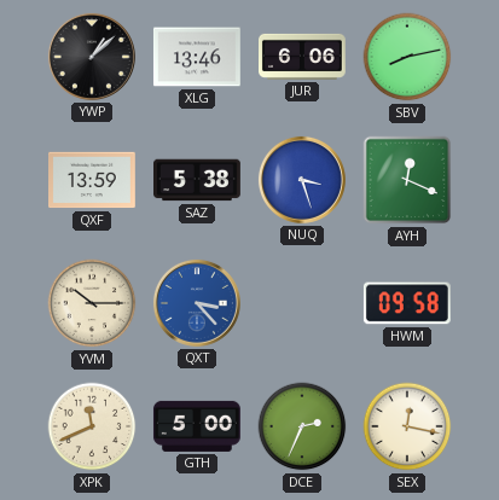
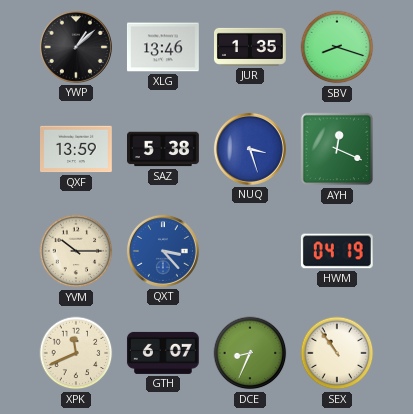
JUR: 6:06 -> 1:35 (251, 47)
SBV: 8:13 -> 8:18 (337, 47)
HWM: 09:58 -> 04:19 (337, 251)
GTH: 5:00 -> 6:07 (163, 353)
DCE: 2:34 -> 8:34 (250, 353)
SEX: 12:17 -> 10:54 (337, 353)
